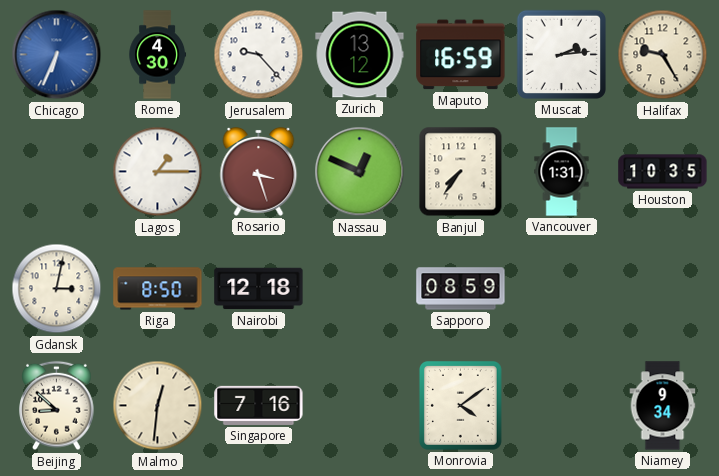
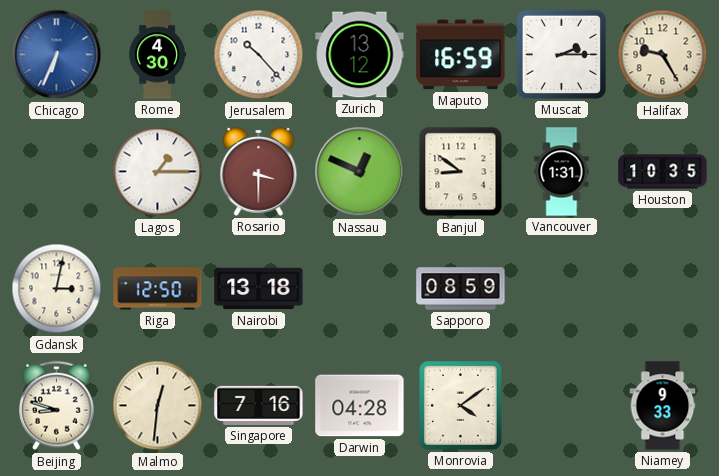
Jerusalem: 9:23 -> 10:23 (259, 55)
Muscat: 2:14 -> 2:15 (561, 54)
Rosario: 3:27 -> 3:30 (259, 171)
Banjul: 7:36 -> 8:51 (461, 172)
Riga: 8:50 -> 12:50 (158, 289)
Nairobi: 12:18 -> 13:18 (259, 289)
Beijing: 8:52 -> 8:48 (57, 406)
Darwin: none -> 04:28 (360, 406)
Niamey: 9:34 -> 9:33 (663, 406)
